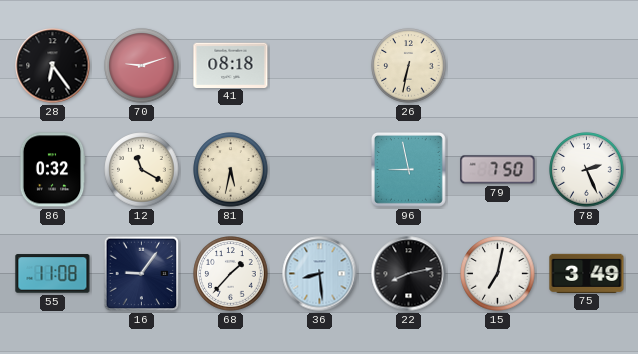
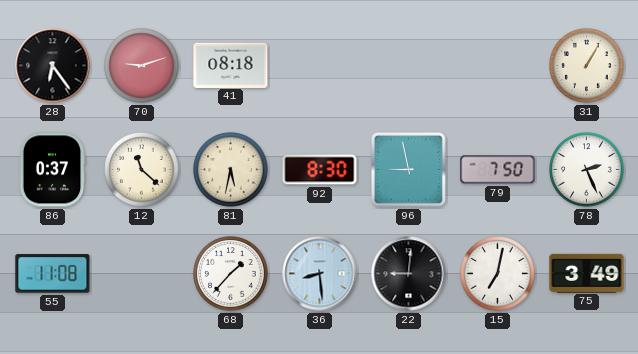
26: 6:32 -> none (409, 66)
31: none -> 1:05 (587, 66)
86: 0:32 -> 0:37 (52, 170)
12: 11:20 -> 11:22 (142, 170)
92: none -> 8:30 (320, 170)
16: 9:06 -> none (142, 274)
22: 8:13 -> 9:01 (409, 274)
